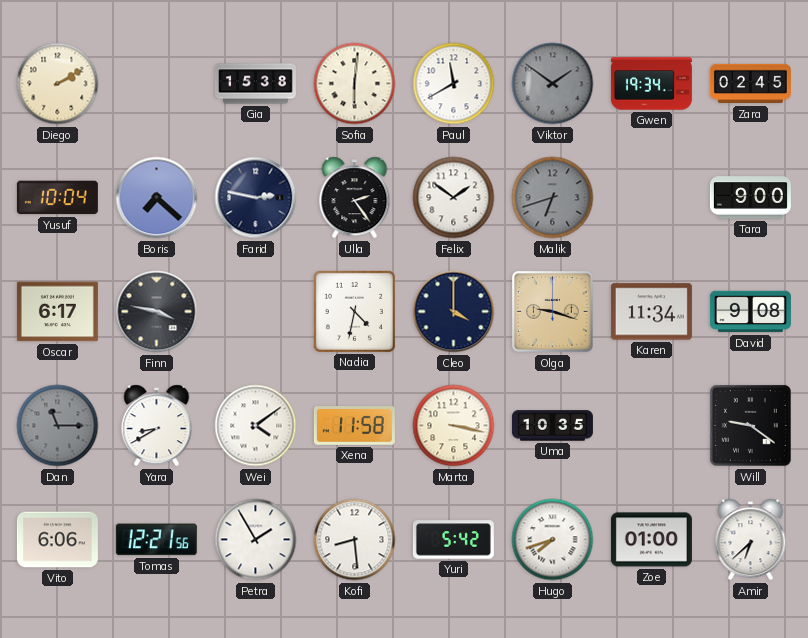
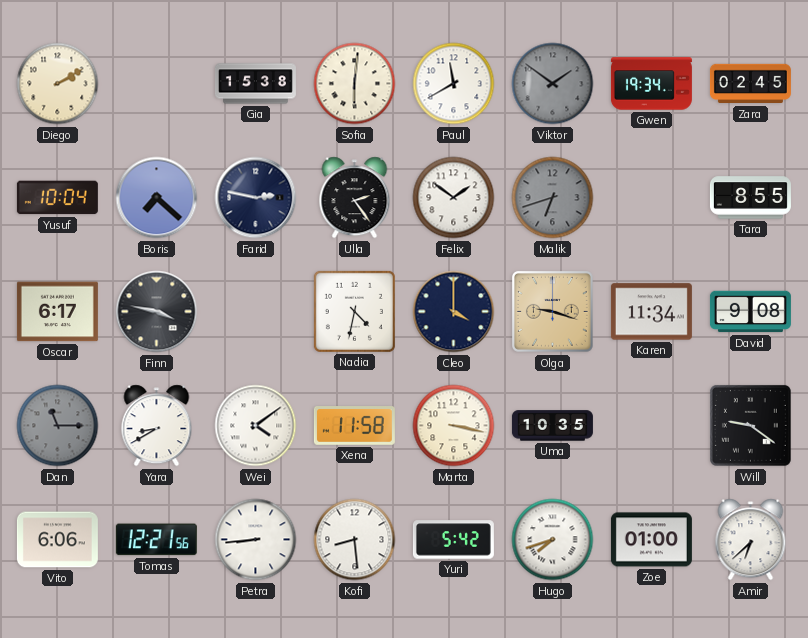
Tara: 9:00 -> 8:55 (750, 198)
Petra: 1:55 -> 8:44 (256, 540)
